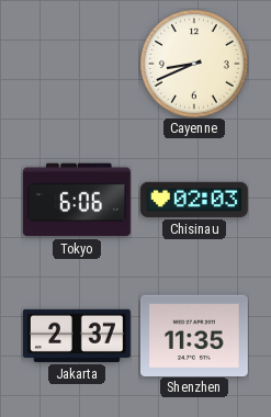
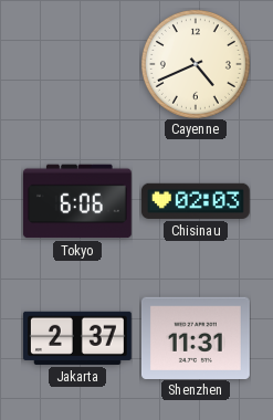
Cayenne: 8:41 -> 4:41 (196, 64)
Shenzhen: 11:35 -> 11:31 (196, 337)
